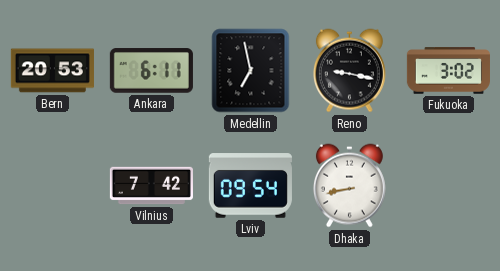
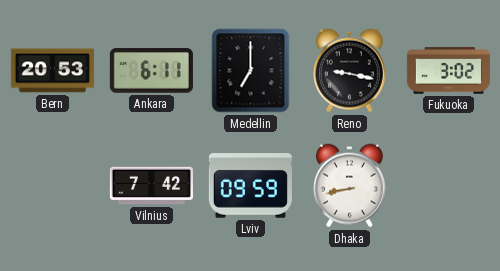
Medellin: 6:58 -> 7:00 (251, 71)
Lviv: 09:54 -> 09:59 (250, 186)
